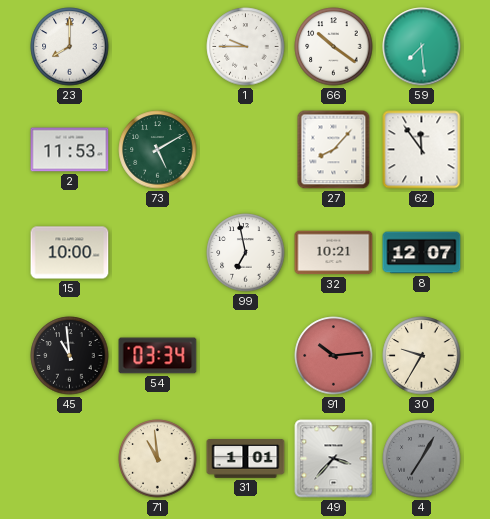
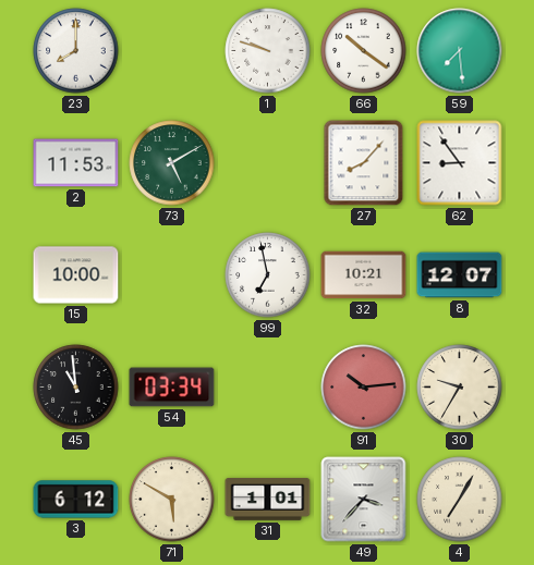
1: 9:45 -> 9:48 (268, 51)
62: 11:54 -> 8:54 (460, 163)
3: none -> 6:12 (76, 500)
71: 10:59 -> 5:50 (172, 500)
4 dial: grey -> cream (460, 500)
